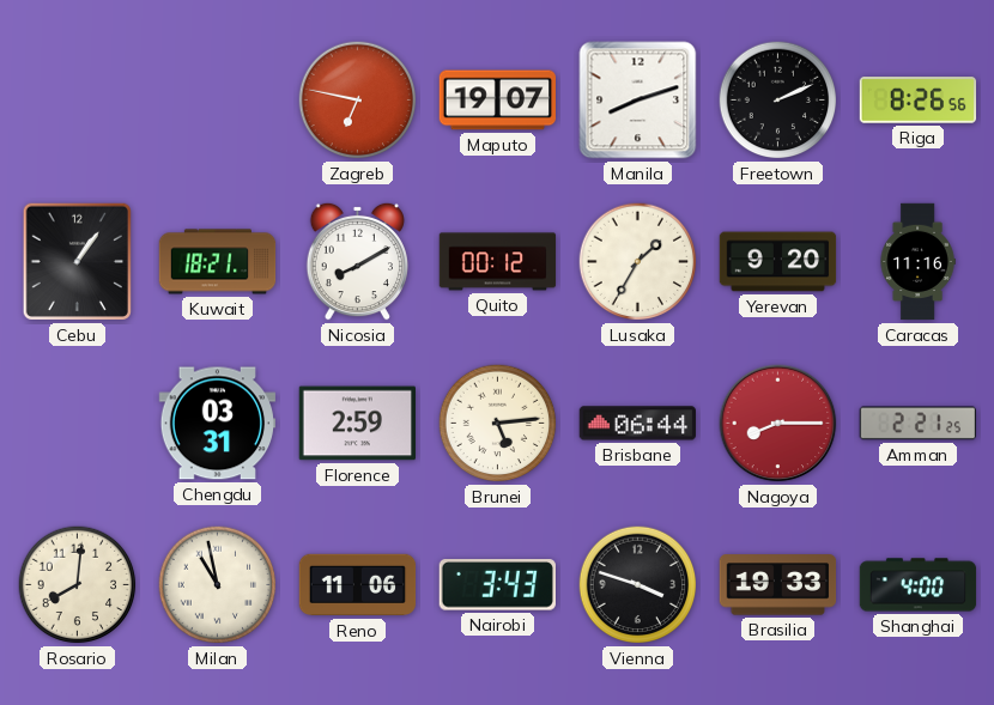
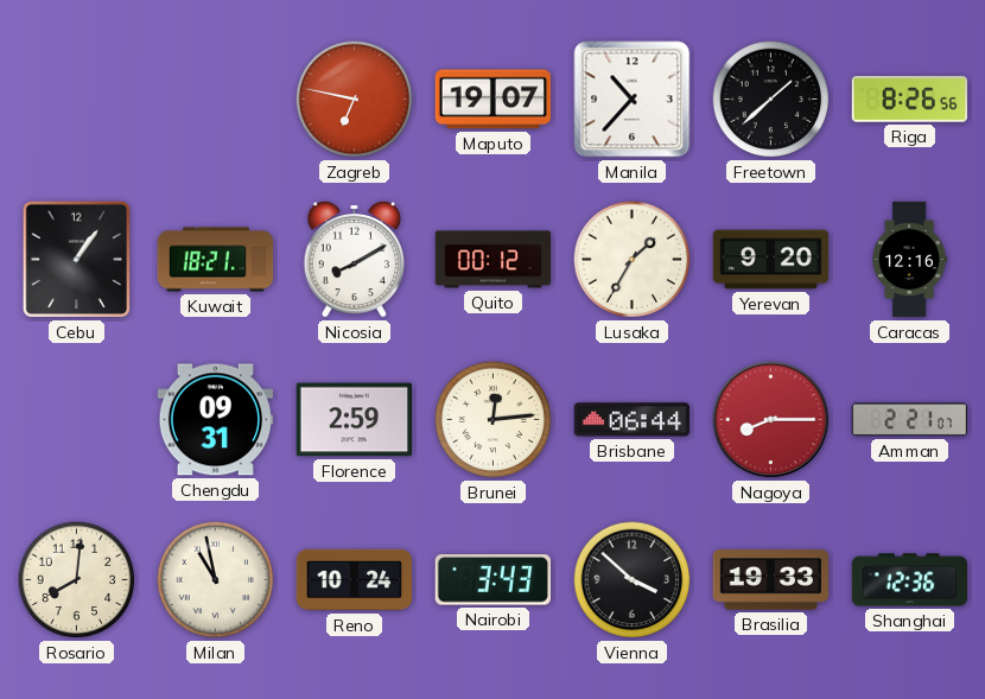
Manila: 8:12 -> 10:37 (633, 100)
Freetown: 2:11 -> 1:38 (771, 100)
Caracas: 11:16 -> 12:16 (909, 260)
Chengdu: 03:31 -> 09:31 (216, 420)
Brunei: 5:14 -> 12:14 (494, 420)
Amman: 2:21:25 -> 2:21:07 (909, 420)
Reno: 11:06 -> 10:24 (355, 580)
Vienna: 3:48 -> 3:52 (633, 580)
Shanghai: 4:00 -> 12:36 (910, 580)
